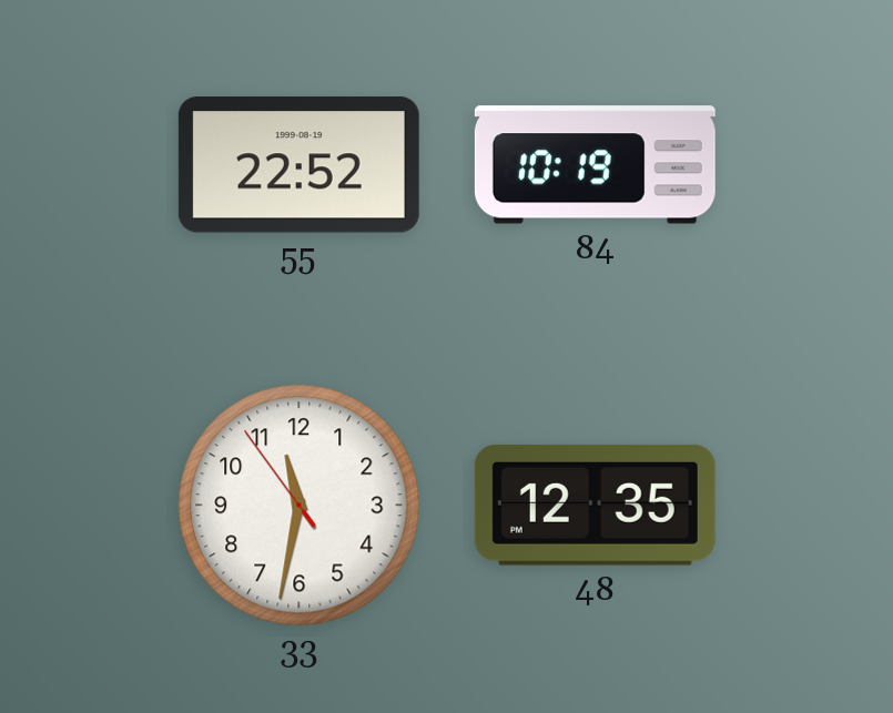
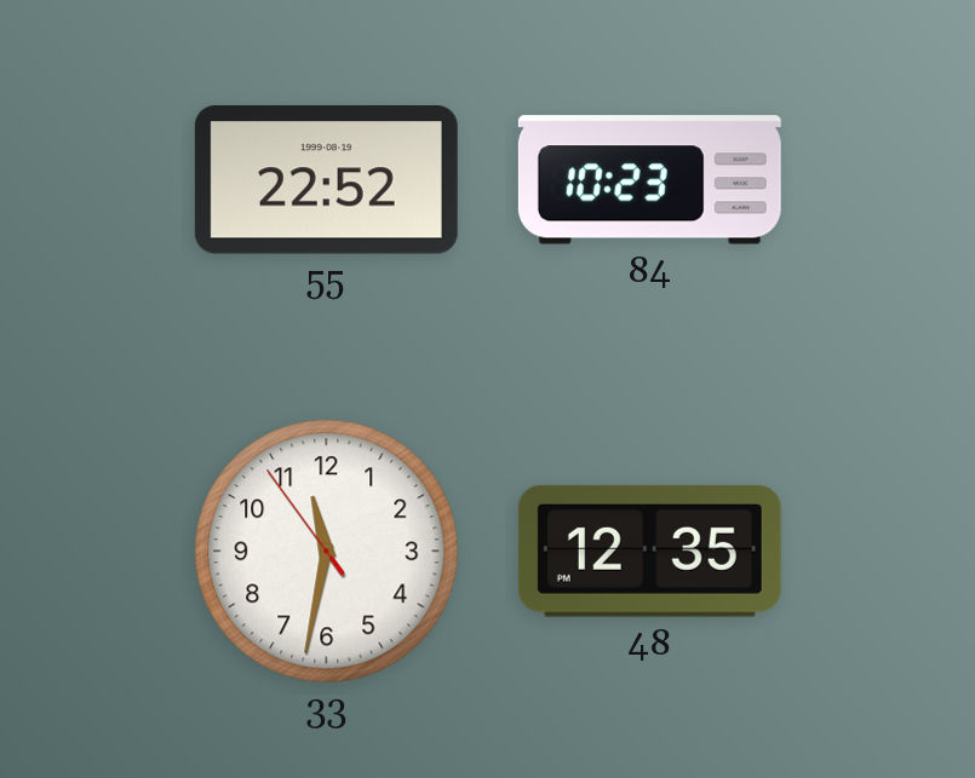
84: 10:19 -> 10:23 (649, 180)
